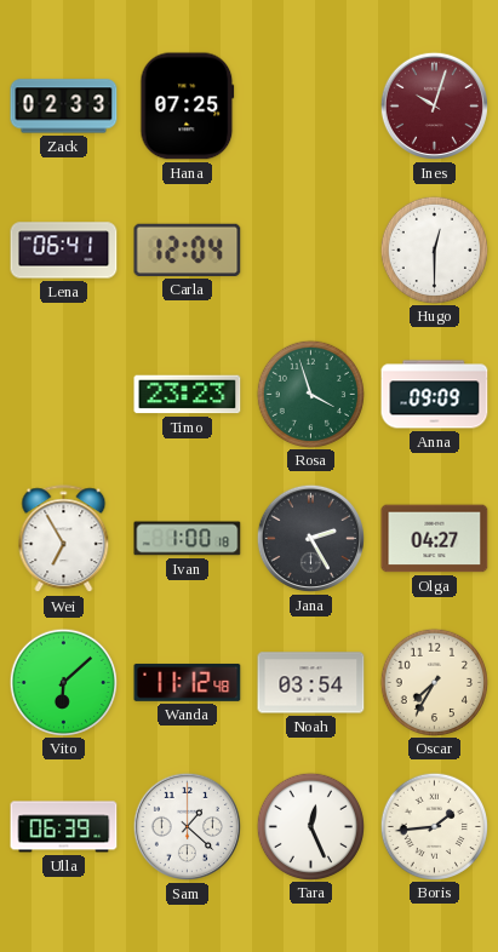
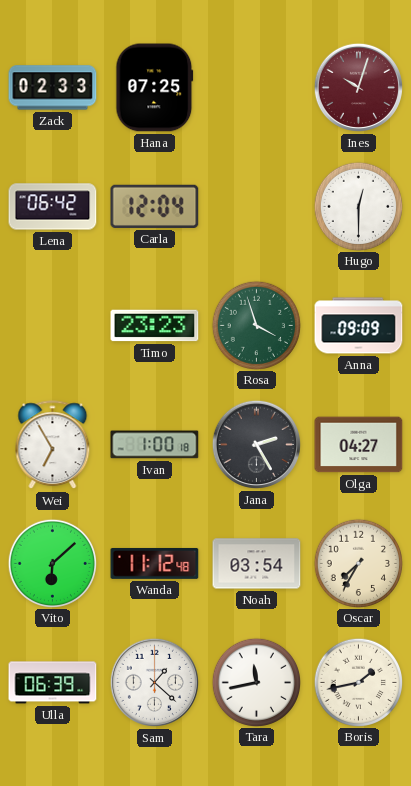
Lena: 06:41 -> 06:42 (53, 207)
Tara: 12:26 -> 11:43 (256, 682)
Boris: 1:44 -> 1:43 (358, 682)
